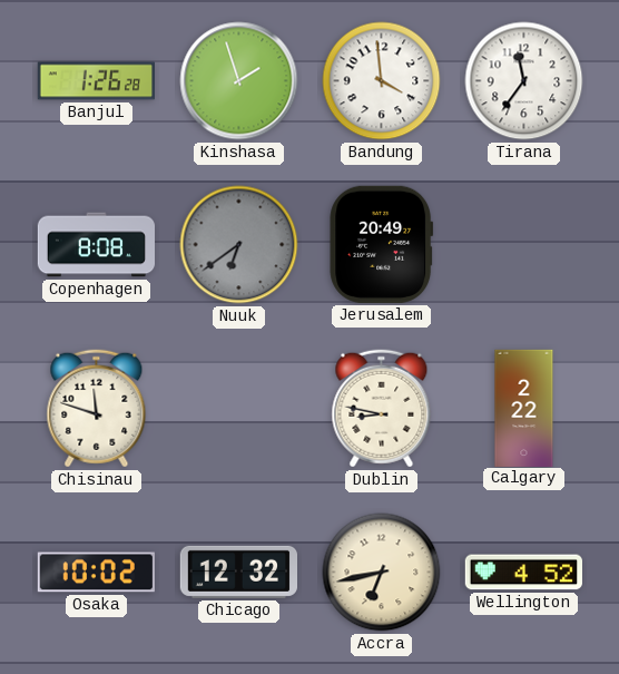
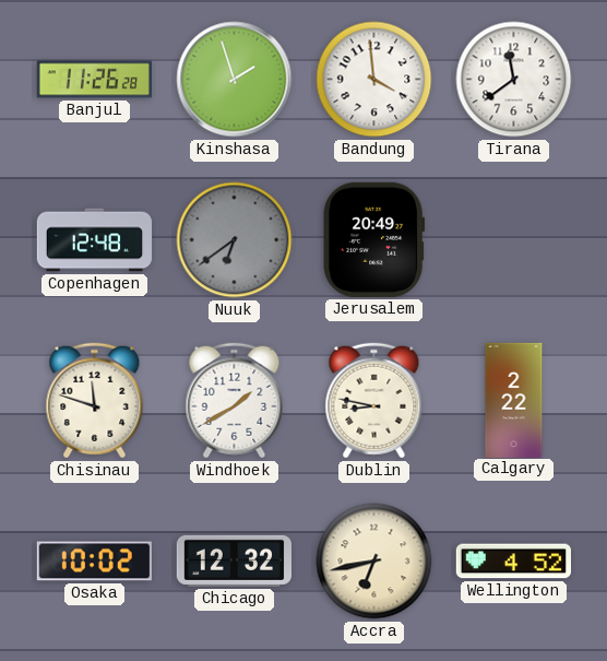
Banjul: 1:26 -> 11:26 (94, 80)
Tirana: 11:36 -> 11:39 (514, 80)
Copenhagen: 8:08 -> 12:48 (95, 240)
Windhoek: none -> 1:40 (235, 401)
